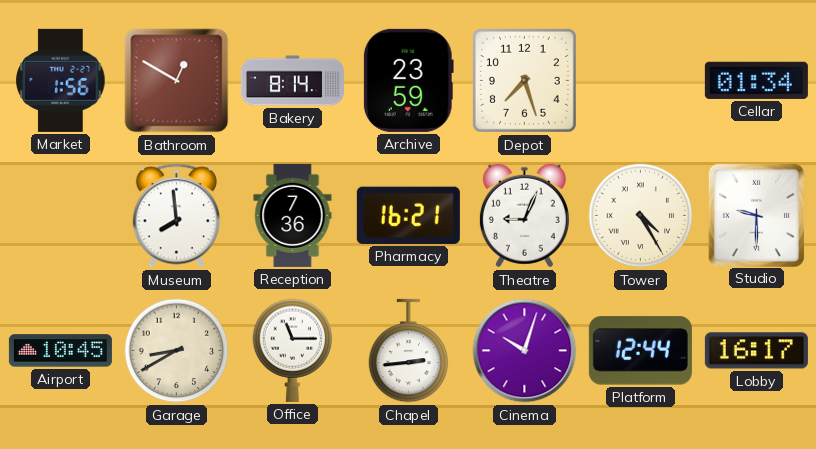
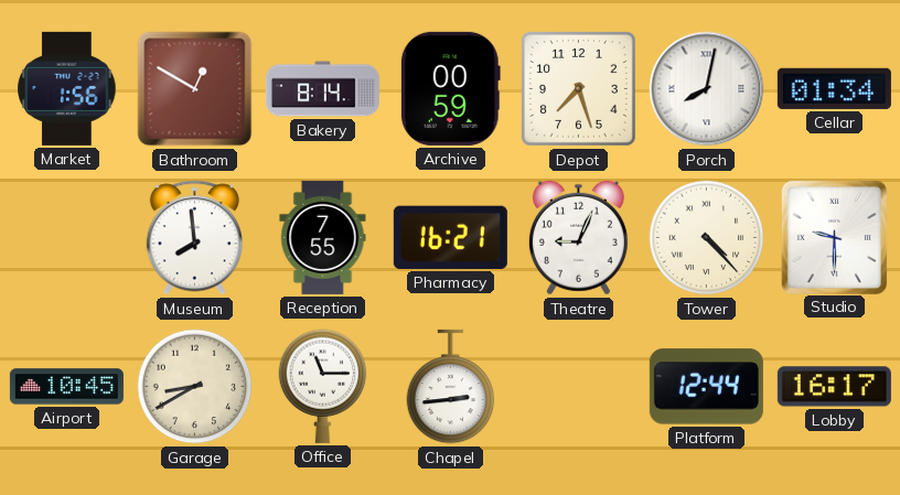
Archive: 23:59 -> 00:59 (450, 88)
Porch: none -> 8:02 (707, 89)
Reception: 7:36 -> 7:55 (323, 237)
Tower: 4:25 -> 4:23 (707, 238)
Cinema: 10:03 -> none (525, 351)
